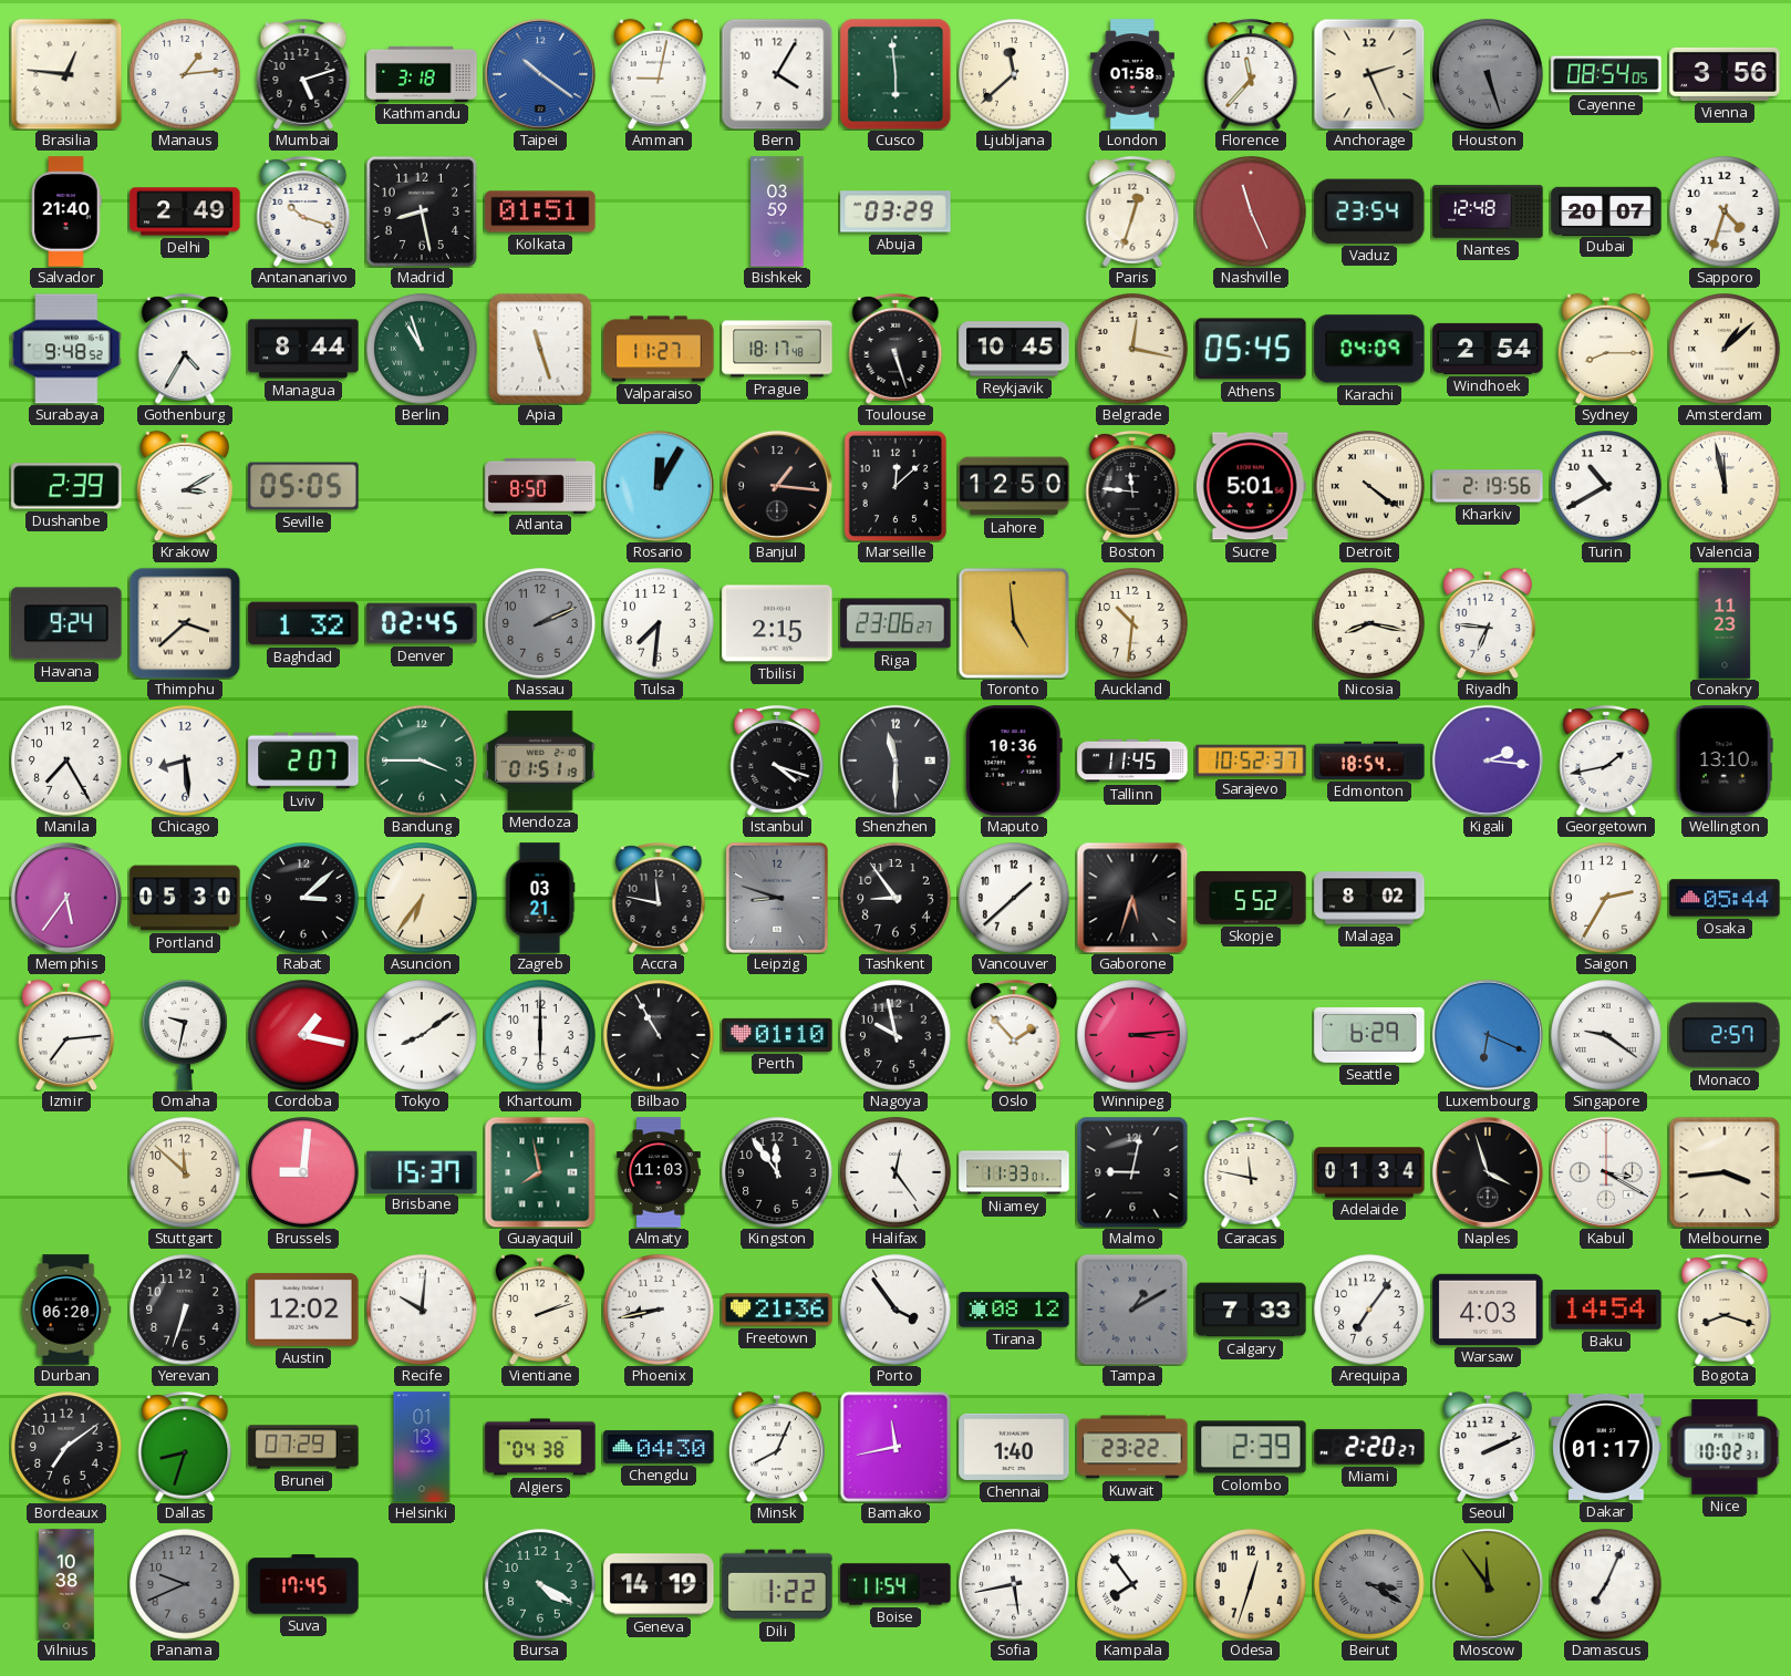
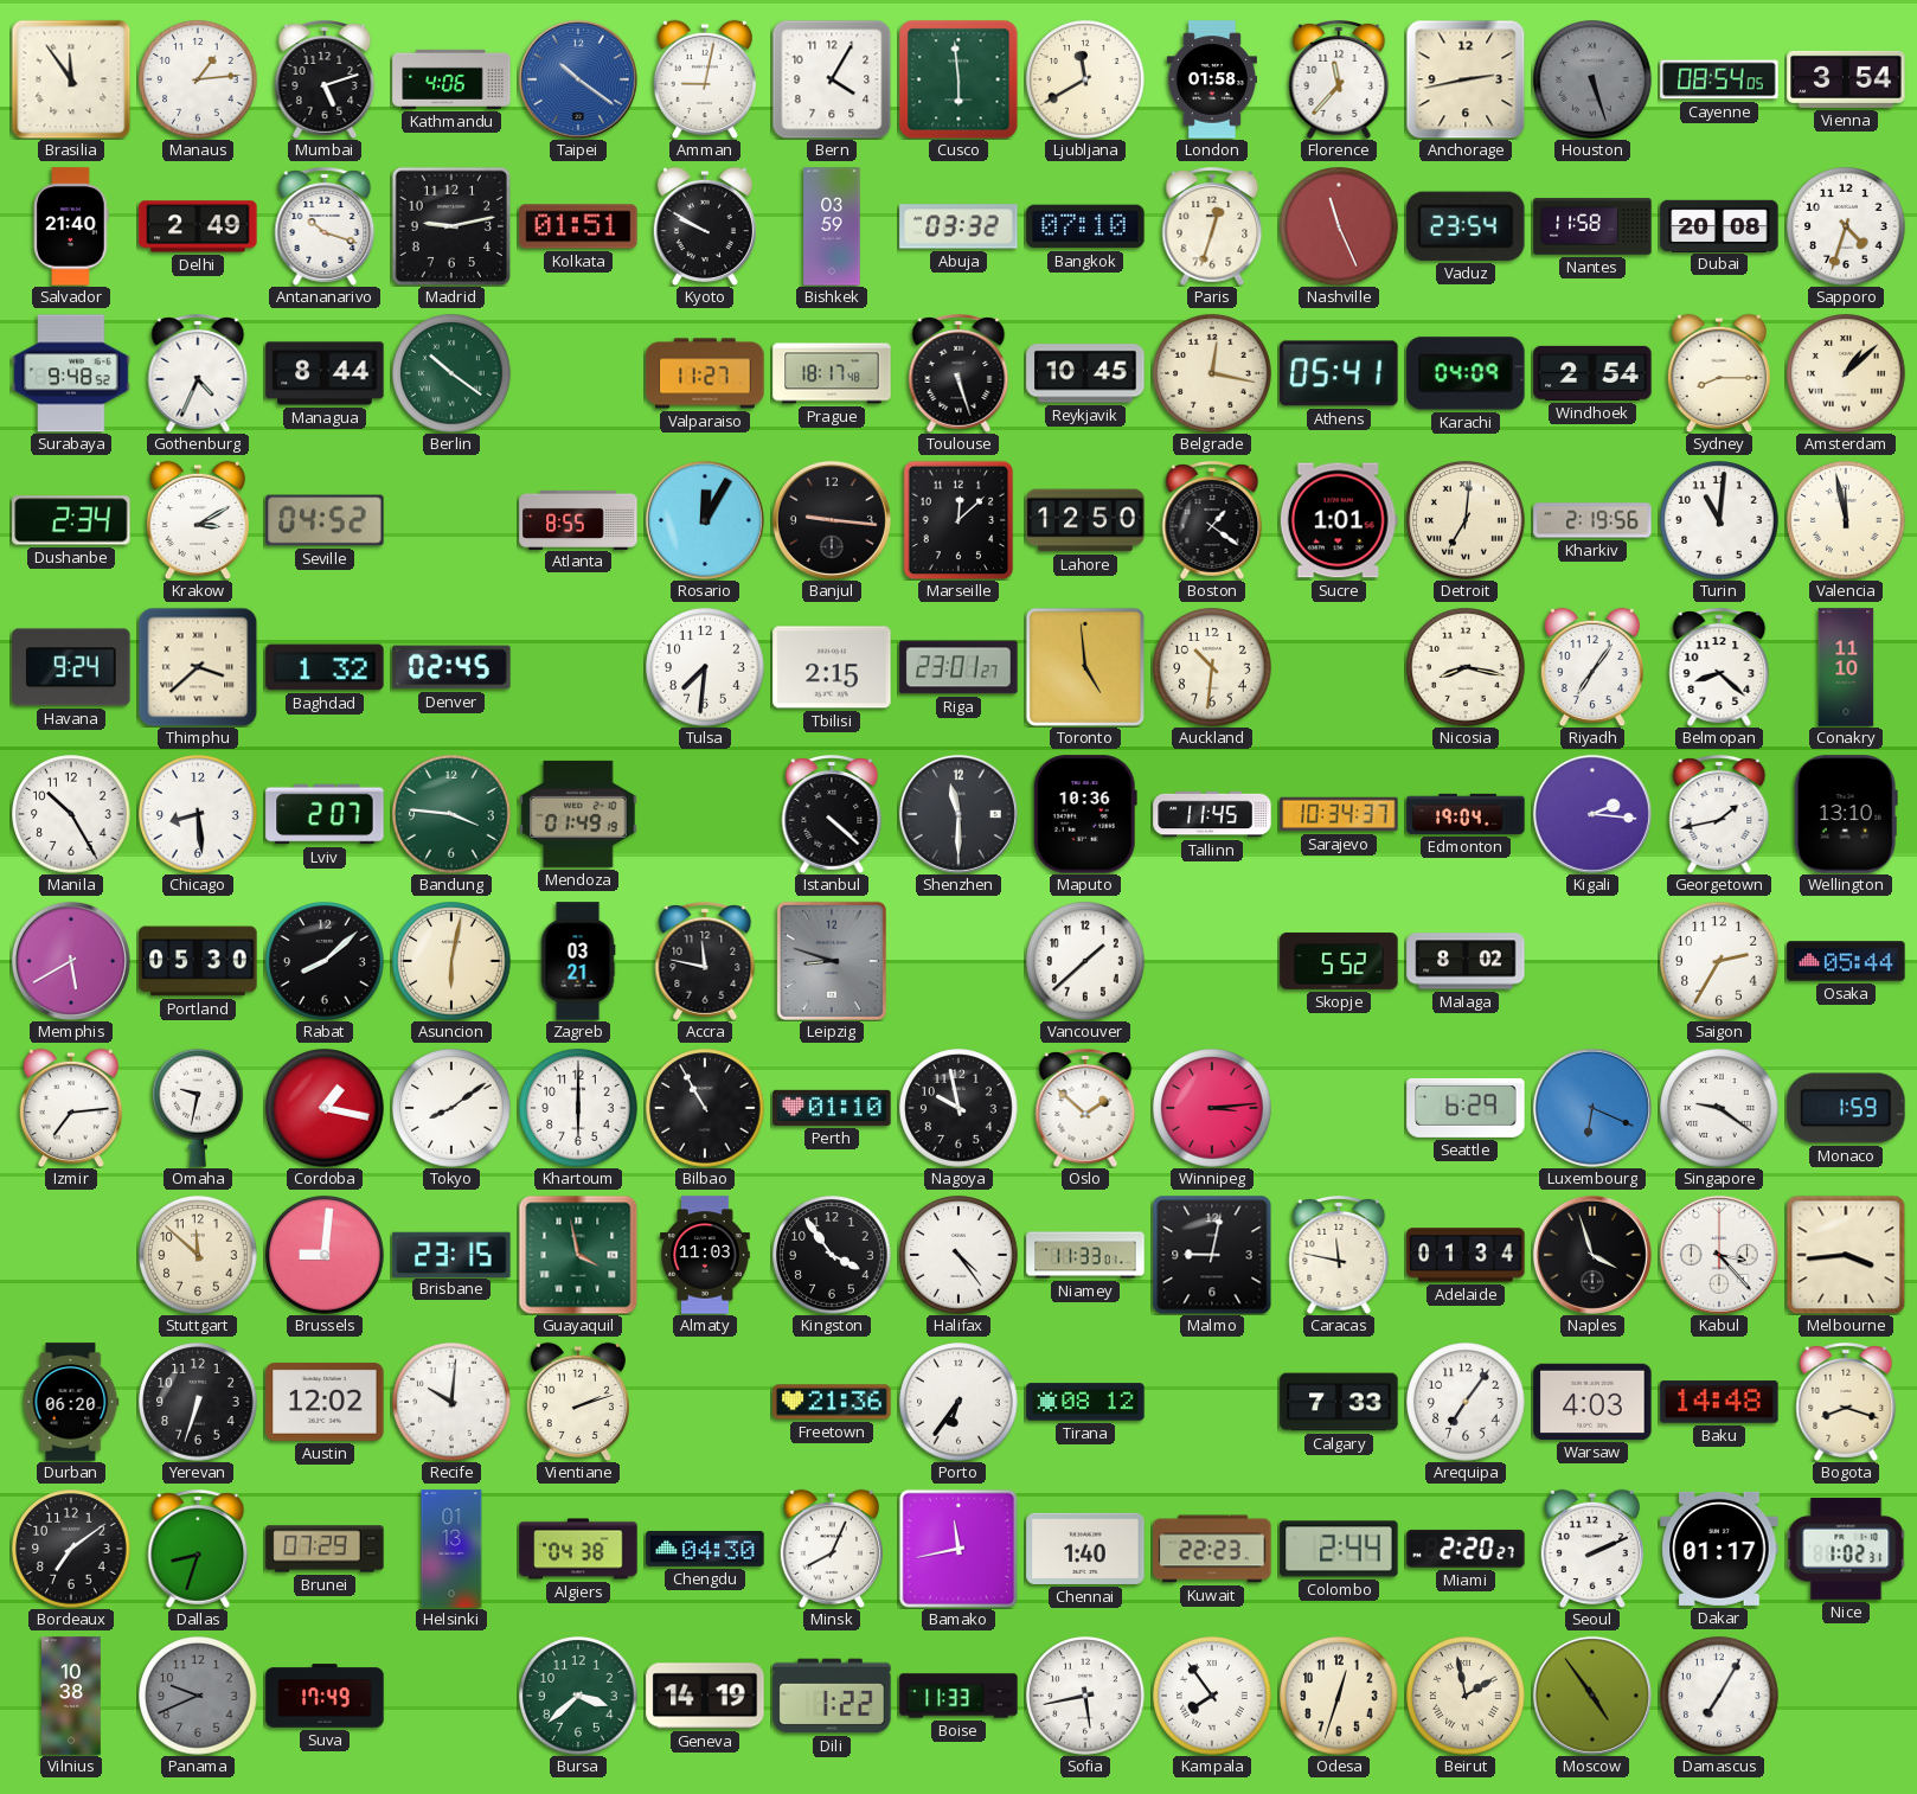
Brasilia: 12:46 -> 11:54 (71, 79)
Kathmandu: 3:18 -> 4:06 (451, 79)
Ljubljana: 11:38 -> 11:40 (1085, 79)
Anchorage: 2:26 -> 2:43 (1466, 79)
Vienna: 3:56 -> 3:54 (1846, 79)
Madrid: 8:28 -> 9:13 (451, 226)
Kyoto: none -> 9:50 (705, 226)
Abuja: 03:29 -> 03:32 (958, 226)
Bangkok: none -> 07:10 (1085, 226)
Nantes: 12:48 -> 11:58 (1592, 226)
Dubai: 20:07 -> 20:08 (1719, 225)
Gothenburg: 4:35 -> 4:34 (198, 374)
Berlin: 10:57 -> 10:21 (451, 373)
Apia: 11:27 -> none (540, 349)
Athens: 05:45 -> 05:41 (1339, 373)
Dushanbe: 2:39 -> 2:34 (71, 520)
Seville: 05:05 -> 04:52 (325, 520)
Atlanta: 8:50 -> 8:55 (578, 519)
Banjul: 1:16 -> 9:16 (832, 520)
Boston: 11:46 -> 1:21 (1212, 521)
Sucre: 5:01 -> 1:01 (1339, 520)
Detroit: 4:21 -> 7:01 (1466, 520)
Turin: 10:40 -> 11:01 (1719, 520)
Nassau: 2:11 -> none (540, 623)
Riga: 23:06 -> 23:01 (958, 667)
Riyadh: 6:46 -> 7:06 (1592, 667)
Belmopan: none -> 8:22 (1719, 668)
Conakry: 11:23 -> 11:10 (1846, 667)
Manila: 7:25 -> 10:25 (71, 814)
Bandung: 3:45 -> 3:46 (451, 814)
Mendoza: 01:51 -> 01:49 (578, 814)
Istanbul: 4:18 -> 4:22 (832, 815)
Sarajevo: 10:52 -> 10:34 (1339, 814)
Edmonton: 18:54 -> 19:04 (1466, 814)
Memphis: 5:36 -> 5:40 (71, 961)
Rabat: 3:08 -> 8:08 (325, 961)
Asuncion: 6:36 -> 6:02 (451, 961)
Tashkent: 8:54 -> none (895, 898)
Gaborone: 5:33 -> none (1132, 898)
Oslo: 1:53 -> 1:52 (1085, 1109)
Monaco: 2:57 -> 1:59 (1846, 1108)
Brisbane: 15:37 -> 23:15 (451, 1254)
Guayaquil: 7:58 -> 3:58 (578, 1255)
Kingston: 11:54 -> 3:54 (832, 1255)
Halifax: 12:24 -> 4:24 (958, 1255)
Kabul: 3:20 -> 3:23 (1719, 1255)
Phoenix: 8:43 -> none (659, 1310)
Porto: 3:54 -> 6:36 (958, 1402)
Tampa: 1:10 -> none (1132, 1310)
Baku: 14:54 -> 14:48 (1719, 1402)
Kuwait: 23:22 -> 22:23 (1212, 1549)
Colombo: 2:39 -> 2:44 (1339, 1549)
Nice: 10:02 -> 1:02 (1846, 1549)
Suva: 17:45 -> 17:49 (325, 1696)
Bursa: 4:20 -> 3:38 (578, 1696)
Boise: 11:54 -> 11:33 (958, 1696)
Beirut: 3:20 -> 1:58 (1466, 1696)
Beirut dial: grey -> cream (1466, 1696)
Moscow: 11:54 -> 4:54 (1592, 1696)
Damascus: 7:04 -> 7:05 (1719, 1696)
